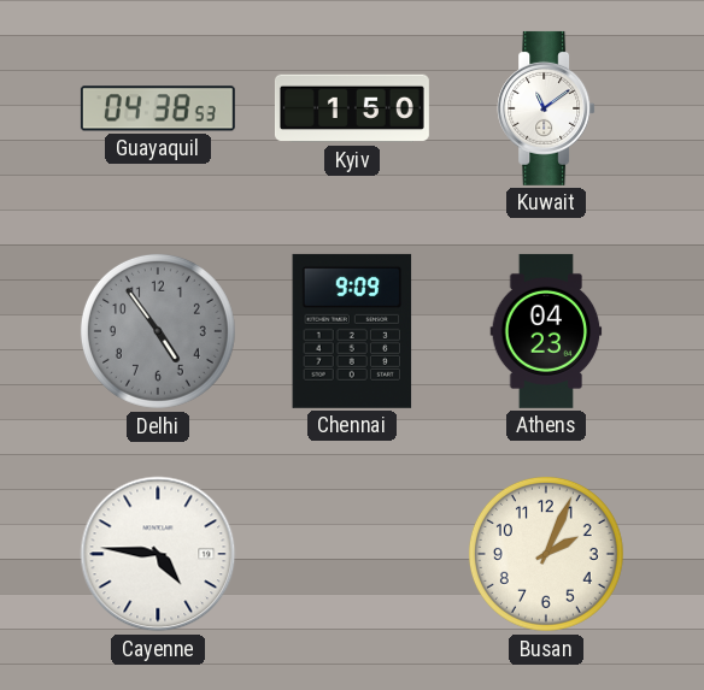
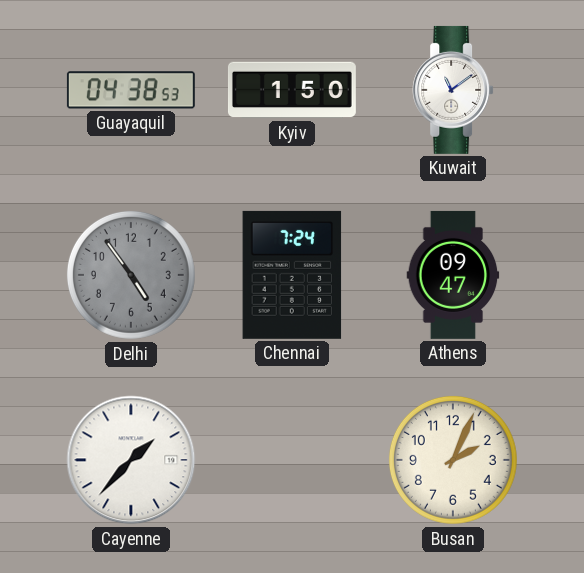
Chennai: 9:09 -> 7:24 (292, 275)
Athens: 04:23 -> 09:47 (453, 275)
Cayenne: 4:46 -> 1:37 (131, 460)
